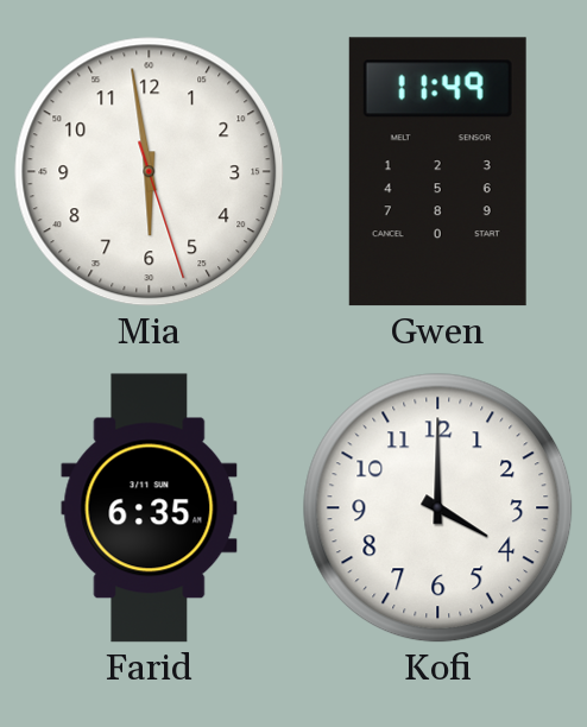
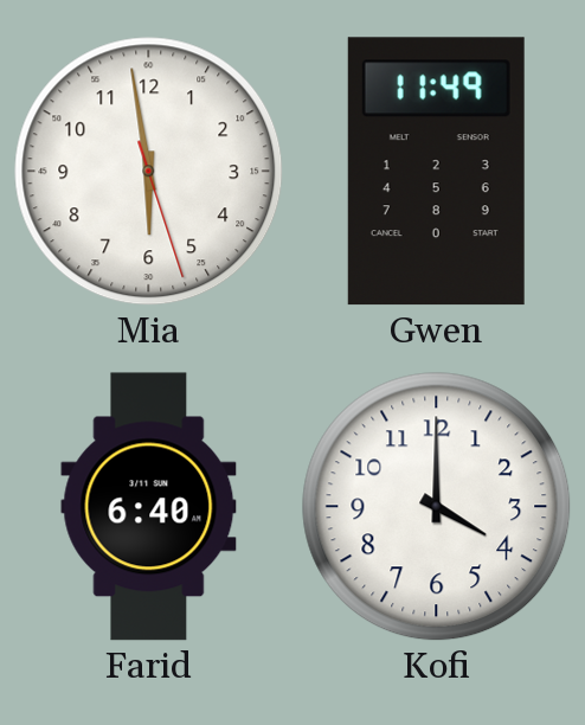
Farid: 6:35 -> 6:40 (149, 507)
